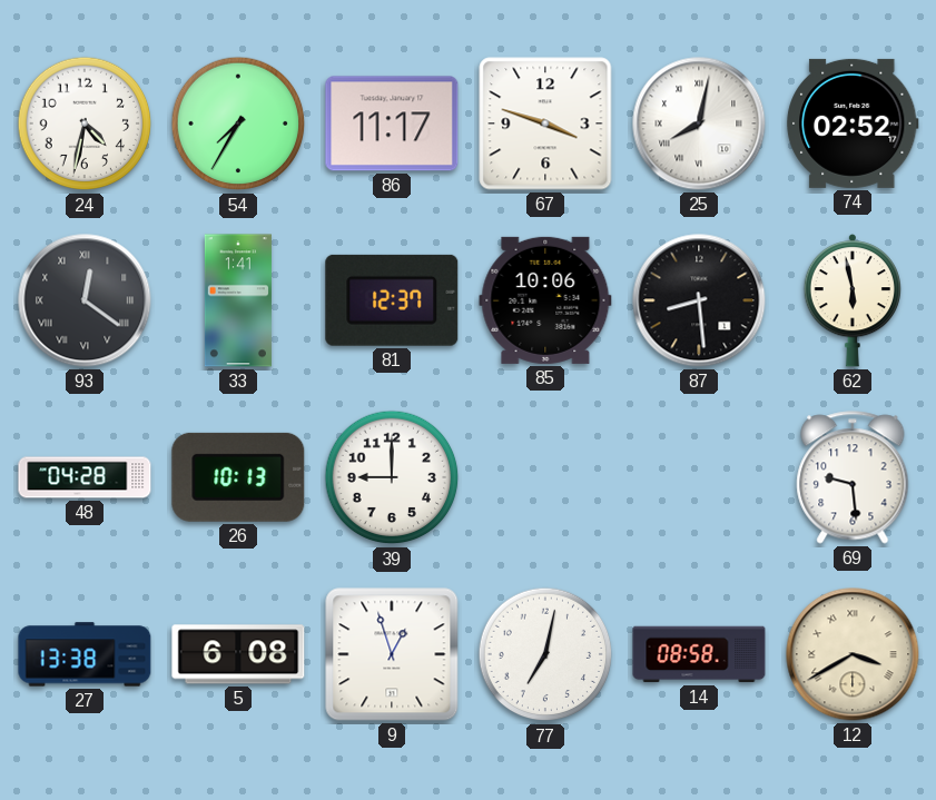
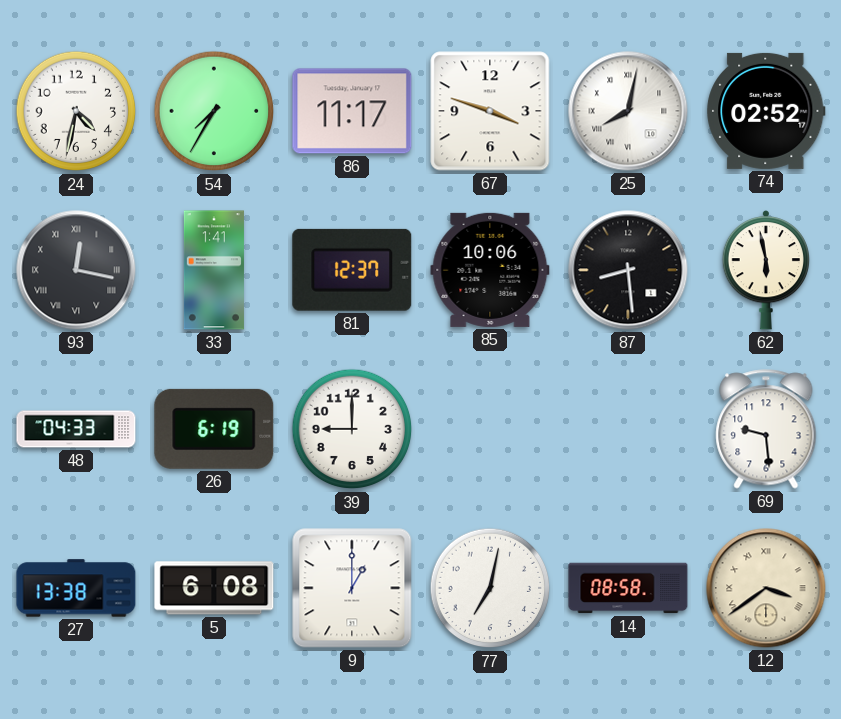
93: 12:21 -> 12:17 (76, 270)
48: 04:28 -> 04:33 (76, 429)
26: 10:13 -> 6:19 (214, 429)
9: 12:57 -> 1:00 (352, 588)
12: 3:40 -> 3:39 (766, 588)
